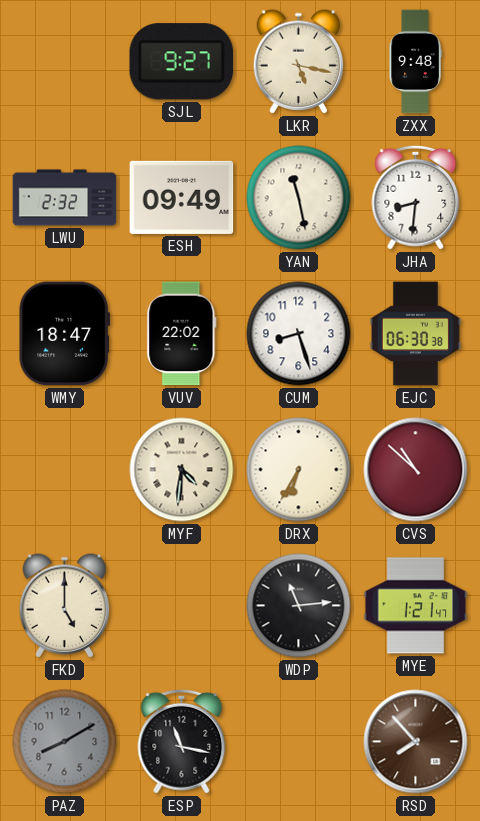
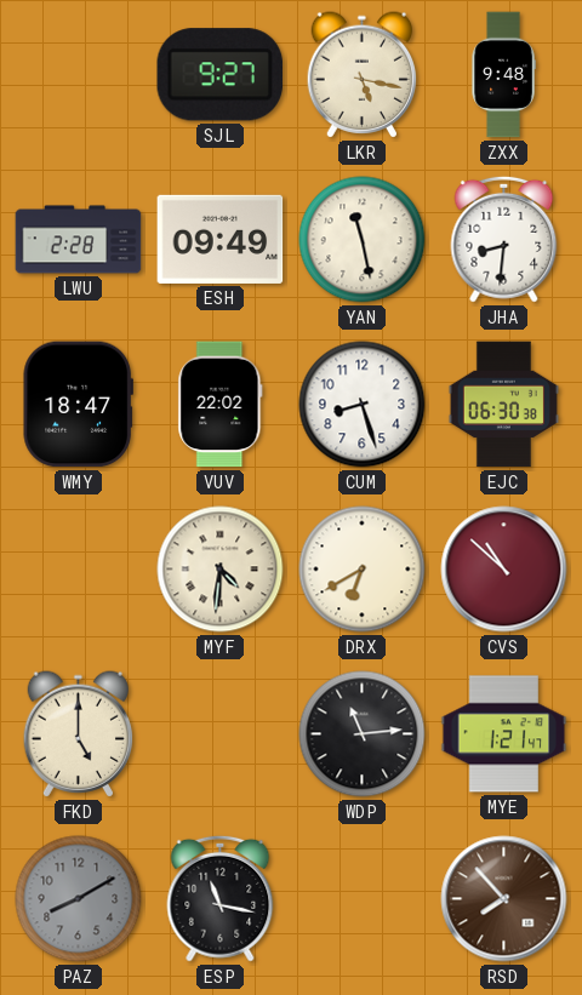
LWU: 2:32 -> 2:28 (79, 240)
DRX: 6:35 -> 6:40 (363, 570)
